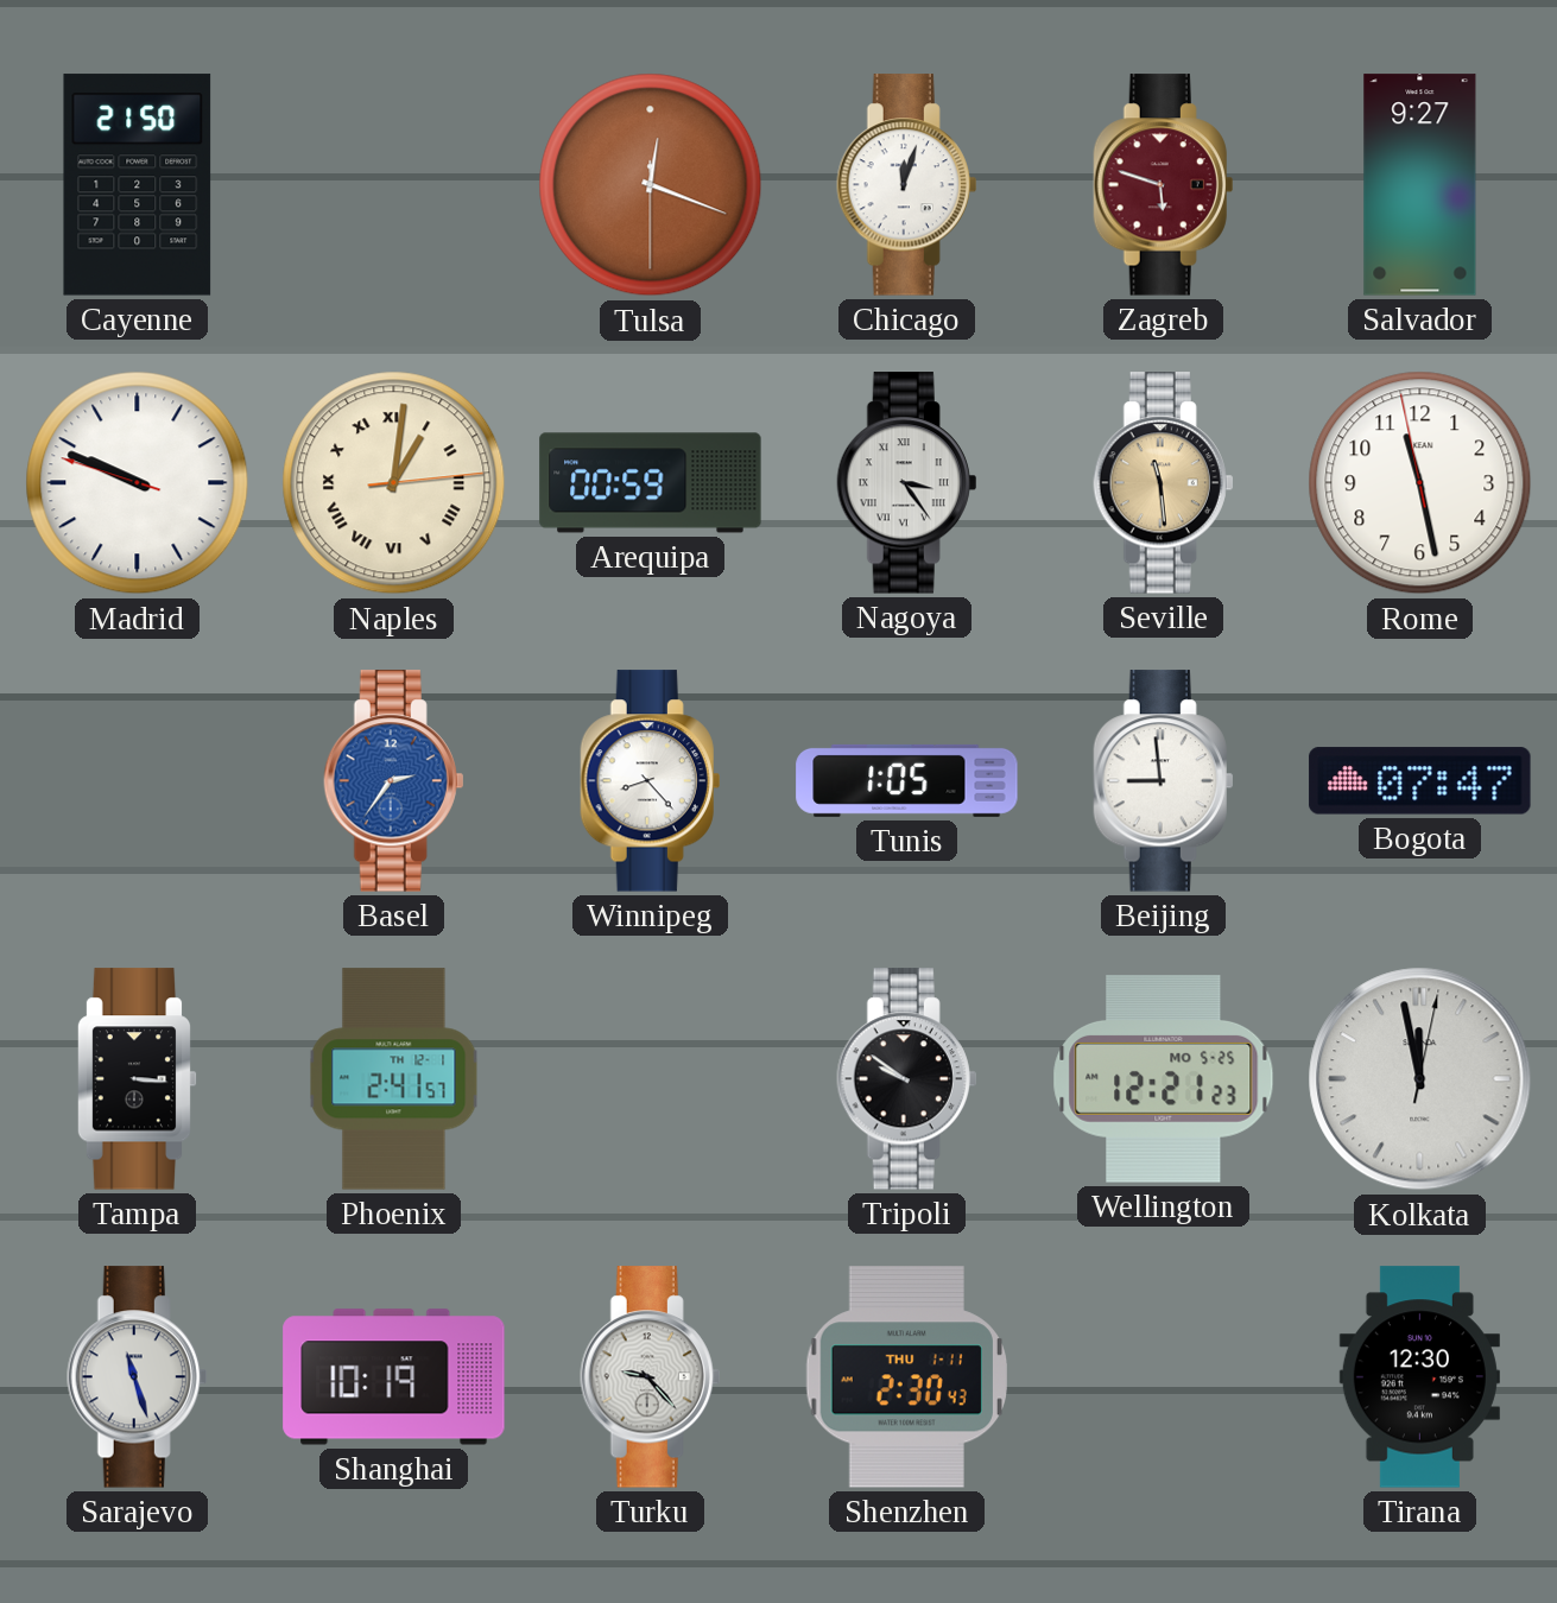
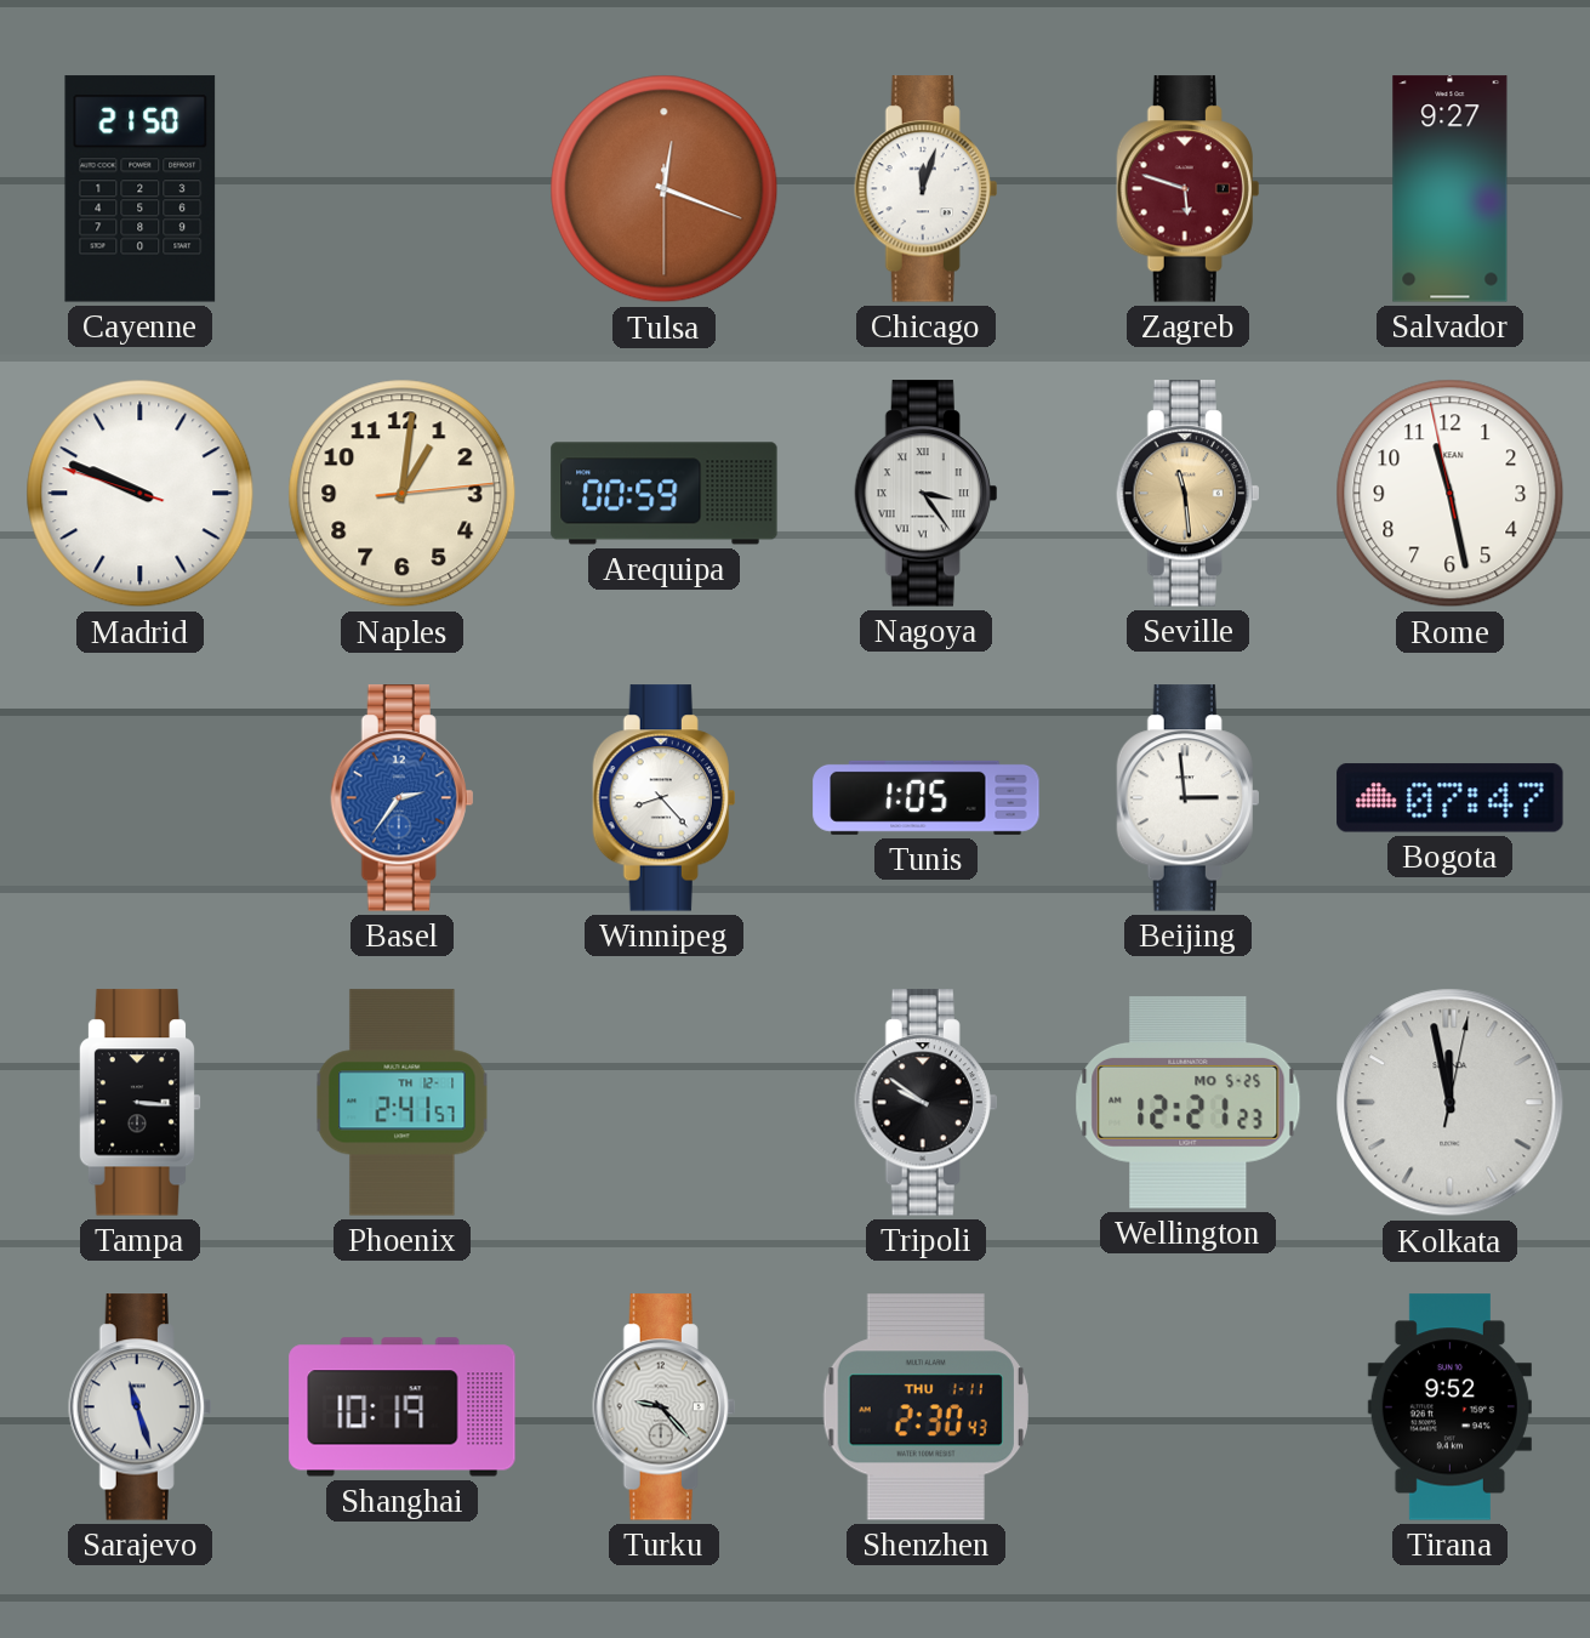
Naples numerals: Roman -> Arabic (403, 494)
Beijing: 8:59 -> 2:59 (1189, 798)
Tirana: 12:30 -> 9:52 (1449, 1407)
